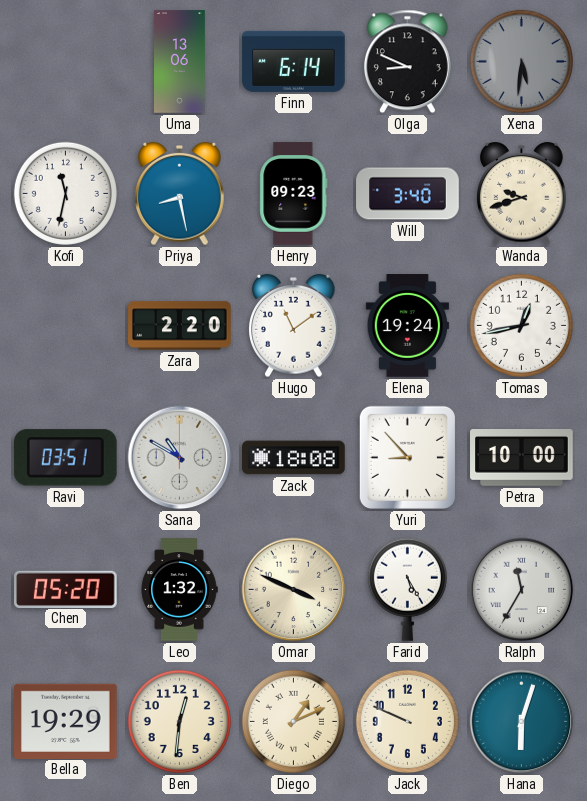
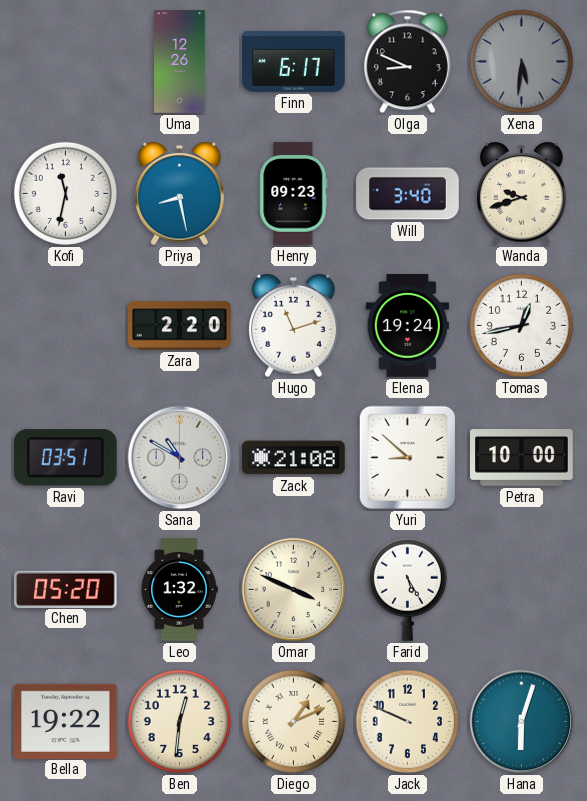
Uma: 13:06 -> 12:26 (180, 62)
Finn: 6:14 -> 6:17 (294, 61)
Hugo: 11:09 -> 11:12 (294, 326)
Zack: 18:08 -> 21:08 (294, 458)
Yuri: 8:53 -> 8:52 (407, 457)
Ralph: 11:35 -> none (522, 590)
Bella: 19:29 -> 19:22 (66, 721)
